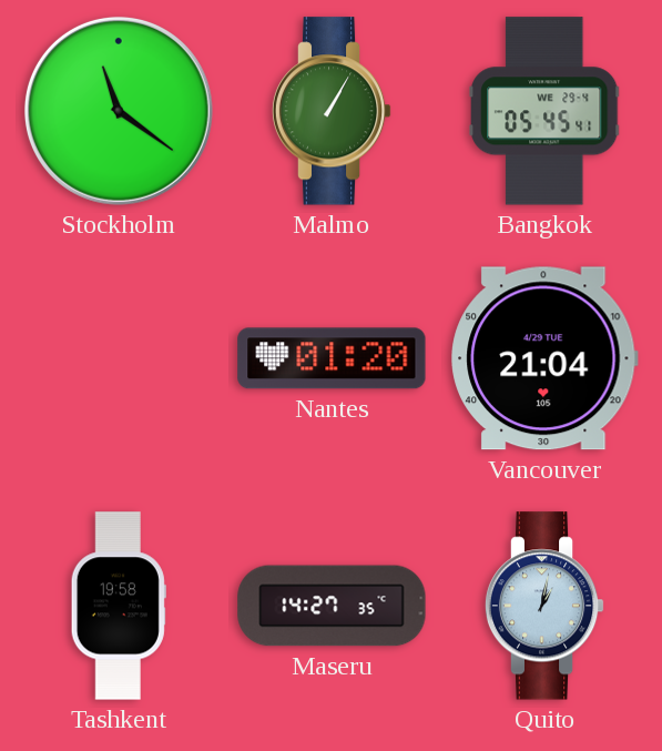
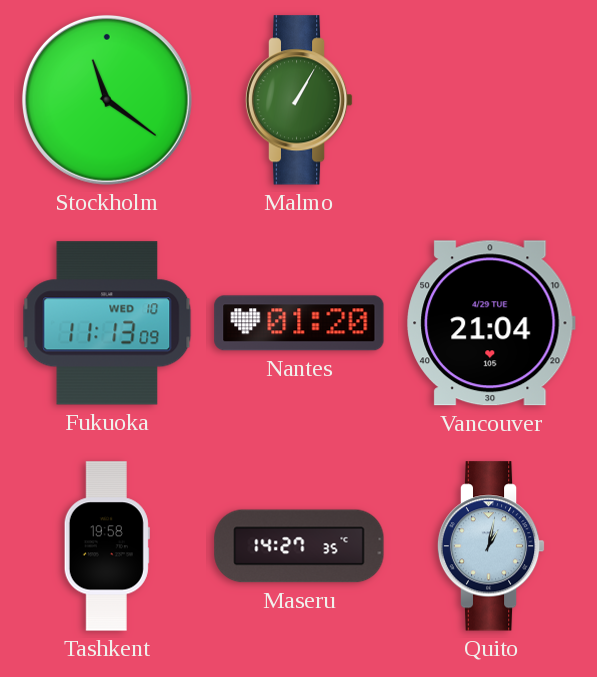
Bangkok: 05:45 -> none (544, 111)
Fukuoka: none -> 11:13 (107, 323)
